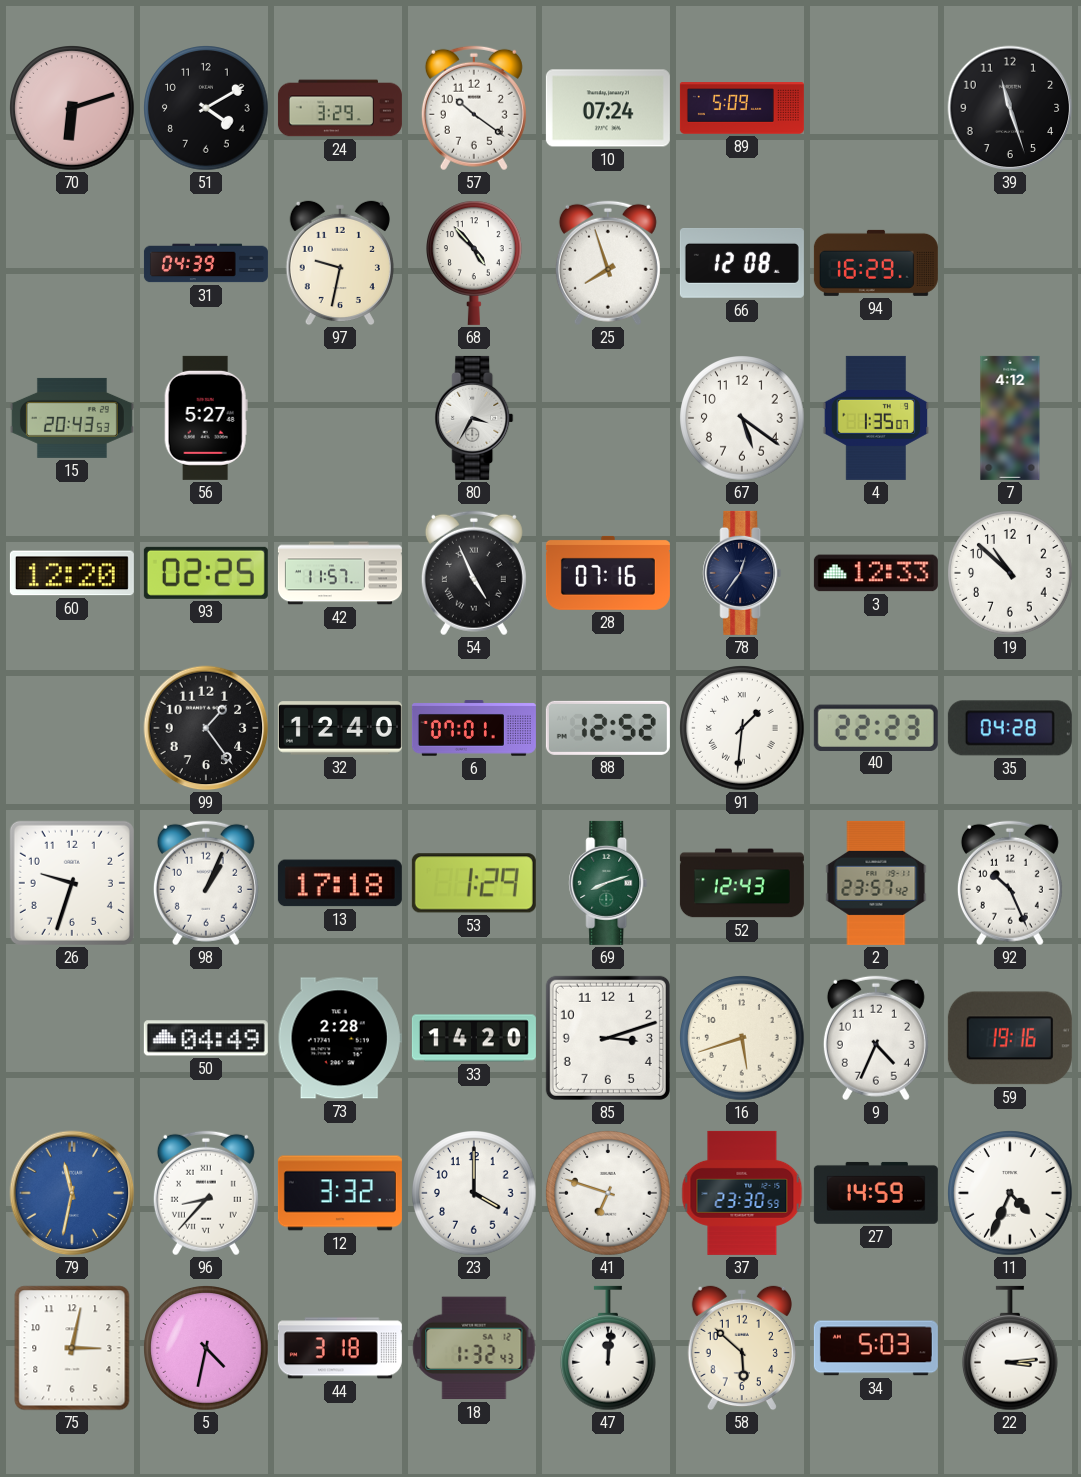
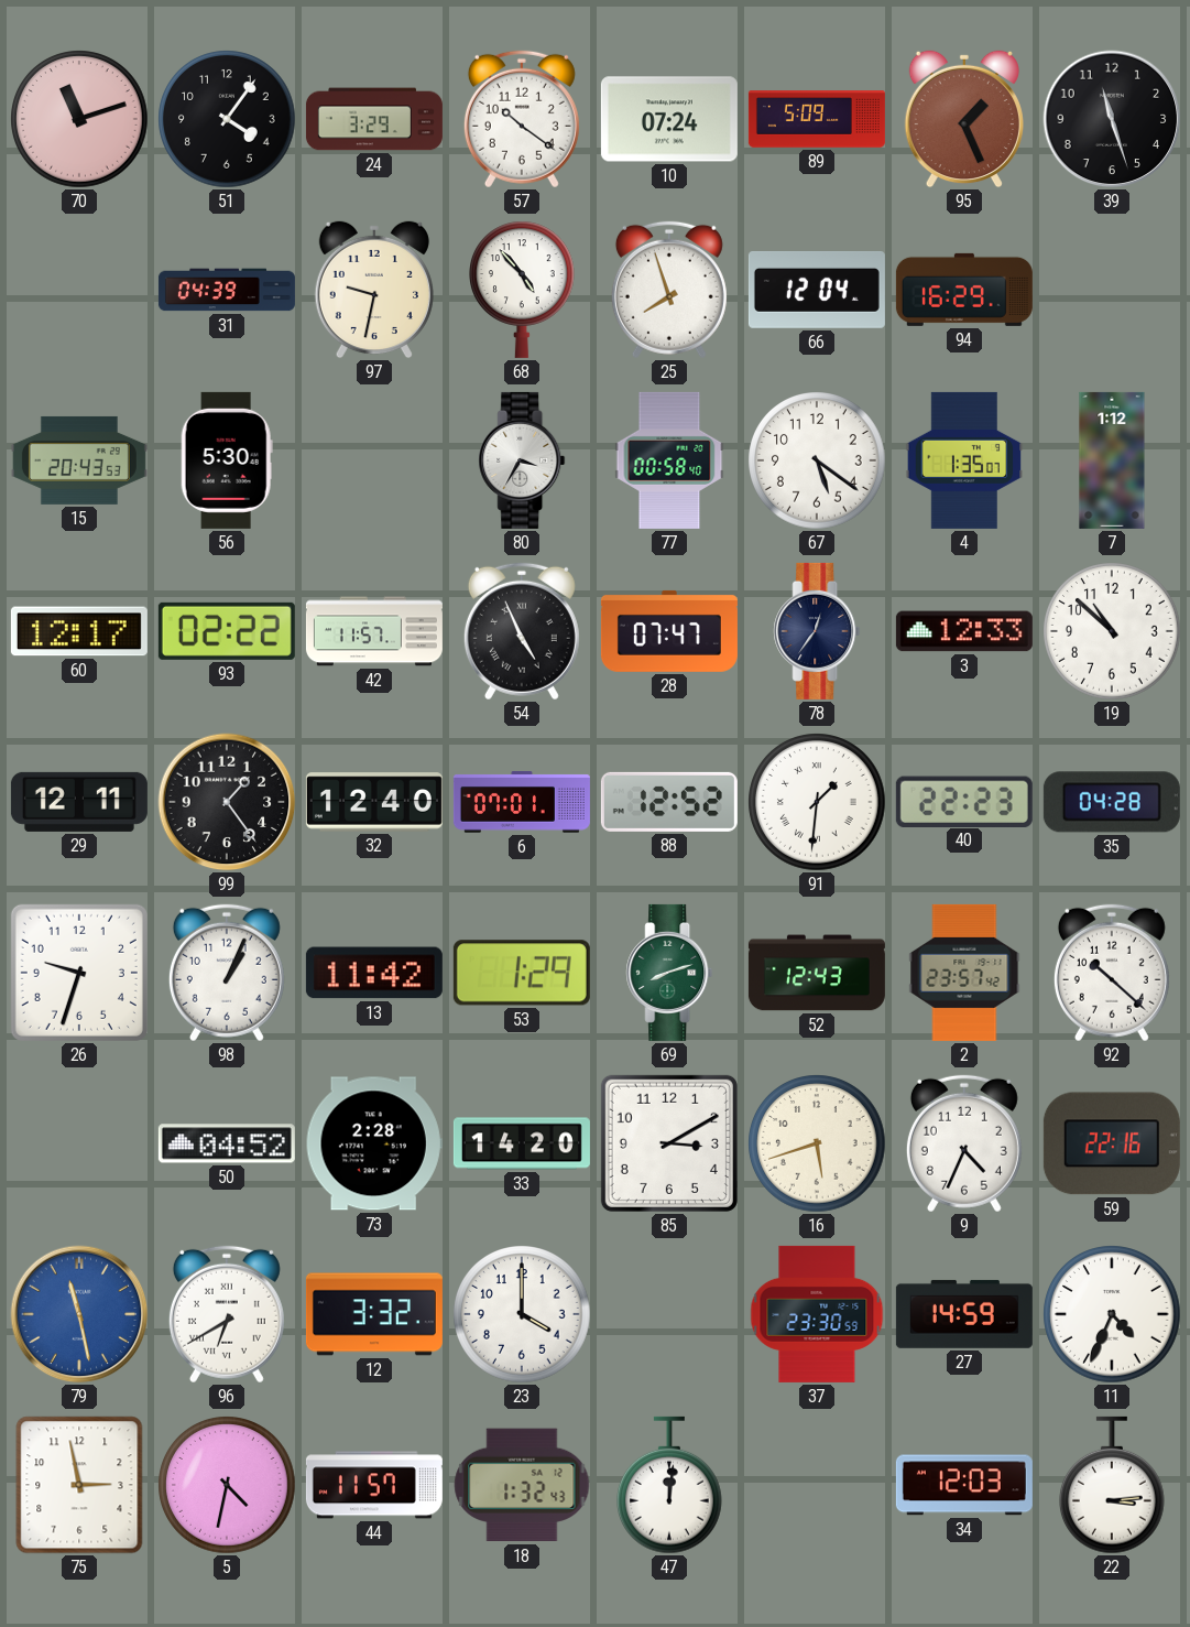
70: 6:12 -> 11:12 (79, 119)
51: 4:10 -> 4:06 (227, 119)
95: none -> 1:26 (964, 119)
66: 12:08 -> 12:04 (817, 291)
56: 5:27 -> 5:30 (227, 460)
77: none -> 00:58 (669, 460)
7: 4:12 -> 1:12 (1112, 460)
60: 12:20 -> 12:17 (79, 631)
93: 02:25 -> 02:22 (227, 631)
28: 07:16 -> 07:47 (669, 631)
29: none -> 12:11 (79, 802)
13: 17:18 -> 11:42 (374, 973)
92: 10:26 -> 10:22 (1112, 973)
50: 04:49 -> 04:52 (227, 1143)
85: 3:12 -> 3:10 (669, 1143)
59: 19:16 -> 22:16 (1112, 1143)
79: 11:32 -> 11:28 (79, 1314)
96: 8:37 -> 6:40 (227, 1314)
41: 6:48 -> none (608, 1193)
75: 3:02 -> 2:58 (79, 1485)
44: 3:18 -> 11:57 (374, 1485)
58: 5:52 -> none (742, 1348)
34: 5:03 -> 12:03 (964, 1485)
